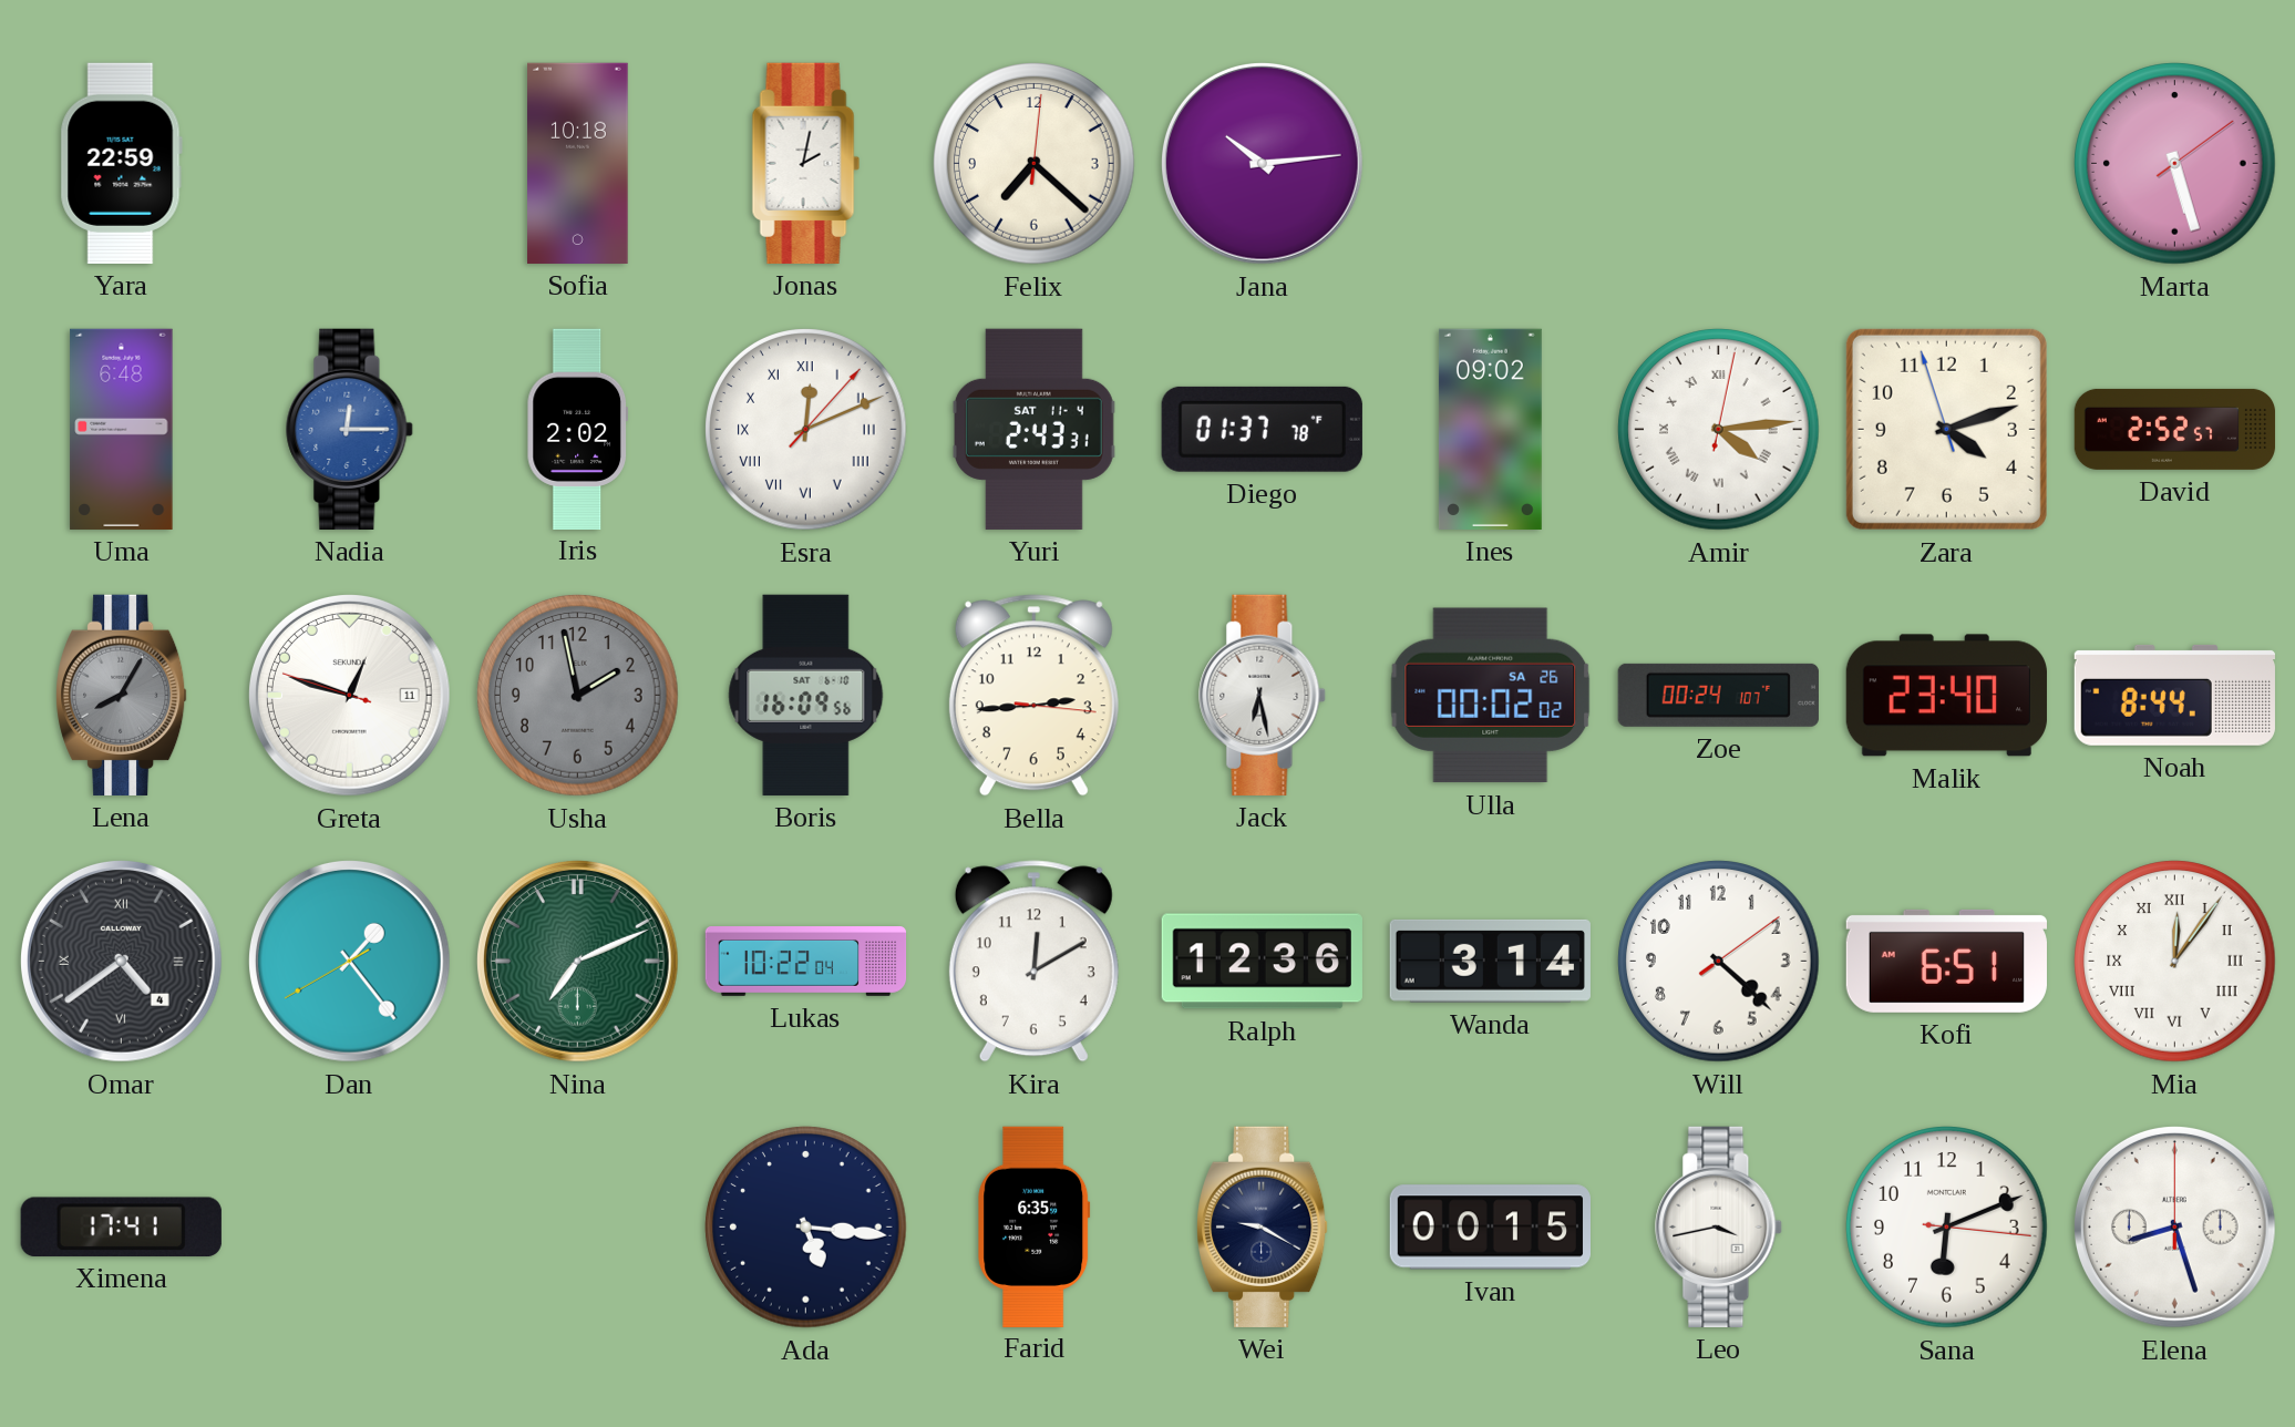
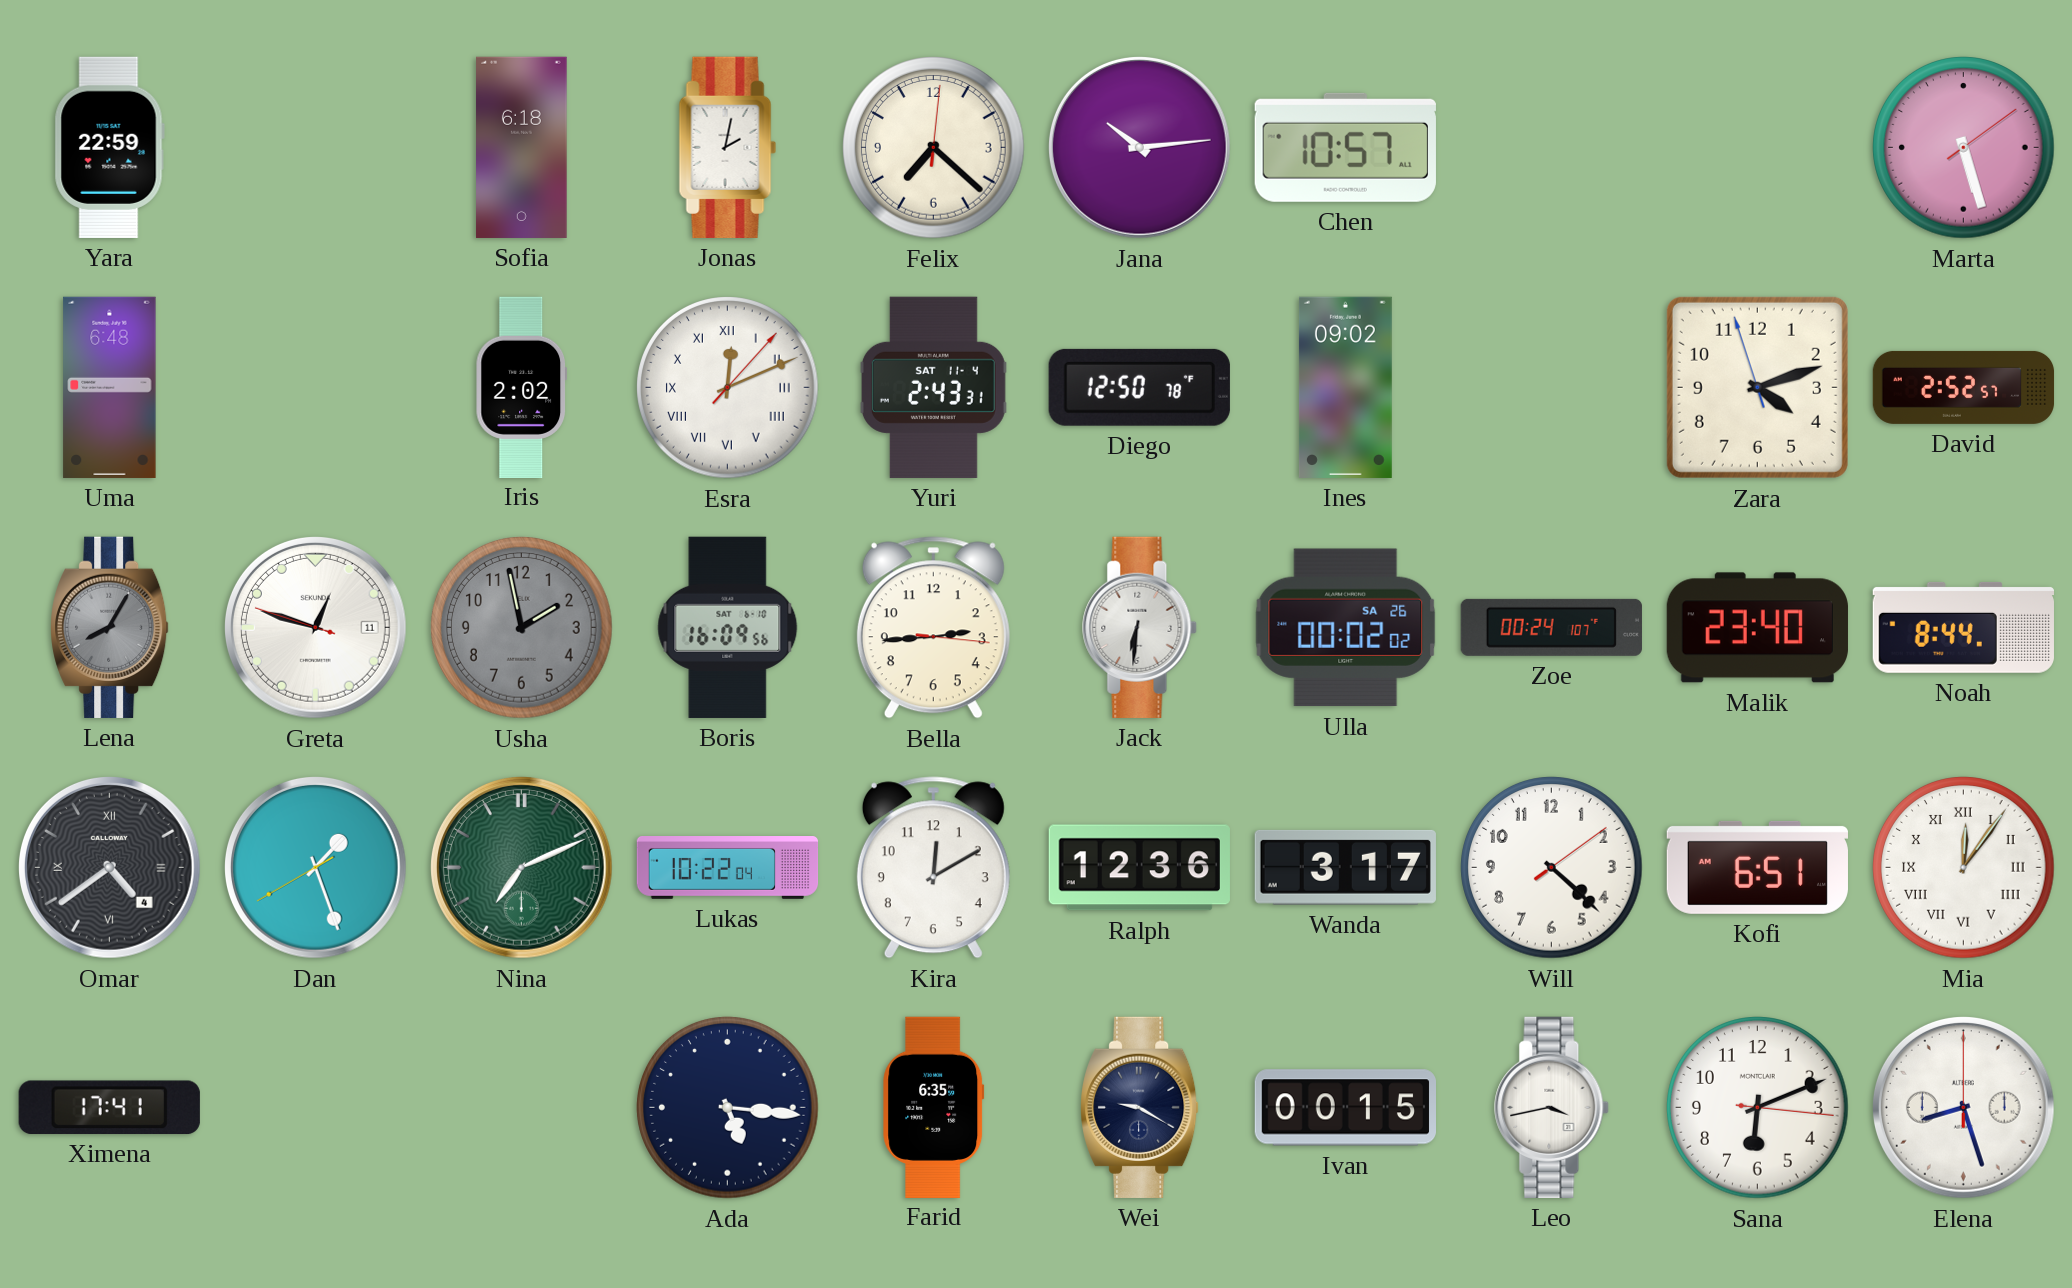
Sofia: 10:18 -> 6:18 (522, 147)
Chen: none -> 10:57 (1345, 147)
Nadia: 12:15 -> none (350, 429)
Diego: 01:37 -> 12:50 (1139, 387)
Amir: 4:14 -> none (1719, 430)
Jack: 6:28 -> 6:31 (1140, 627)
Dan: 1:23 -> 1:26 (315, 867)
Wanda: 3:14 -> 3:17 (1345, 867)
